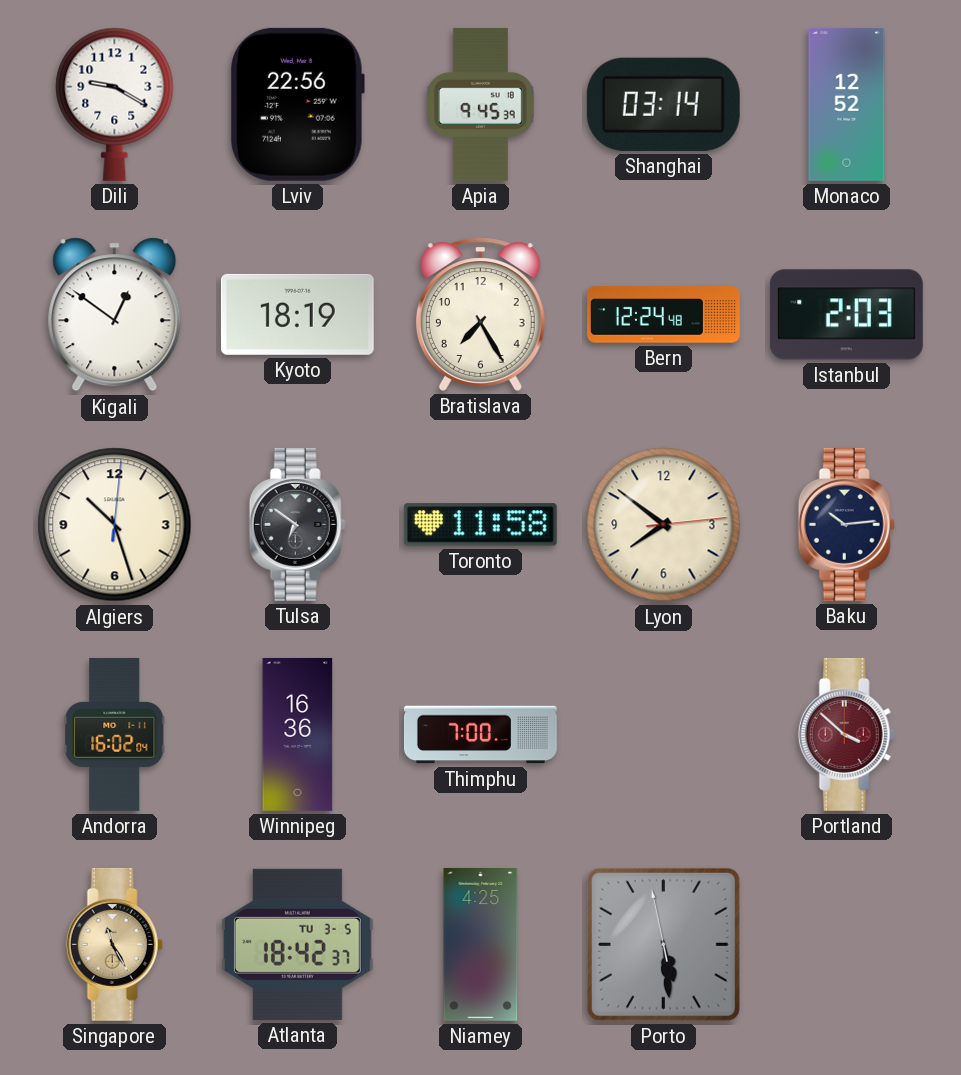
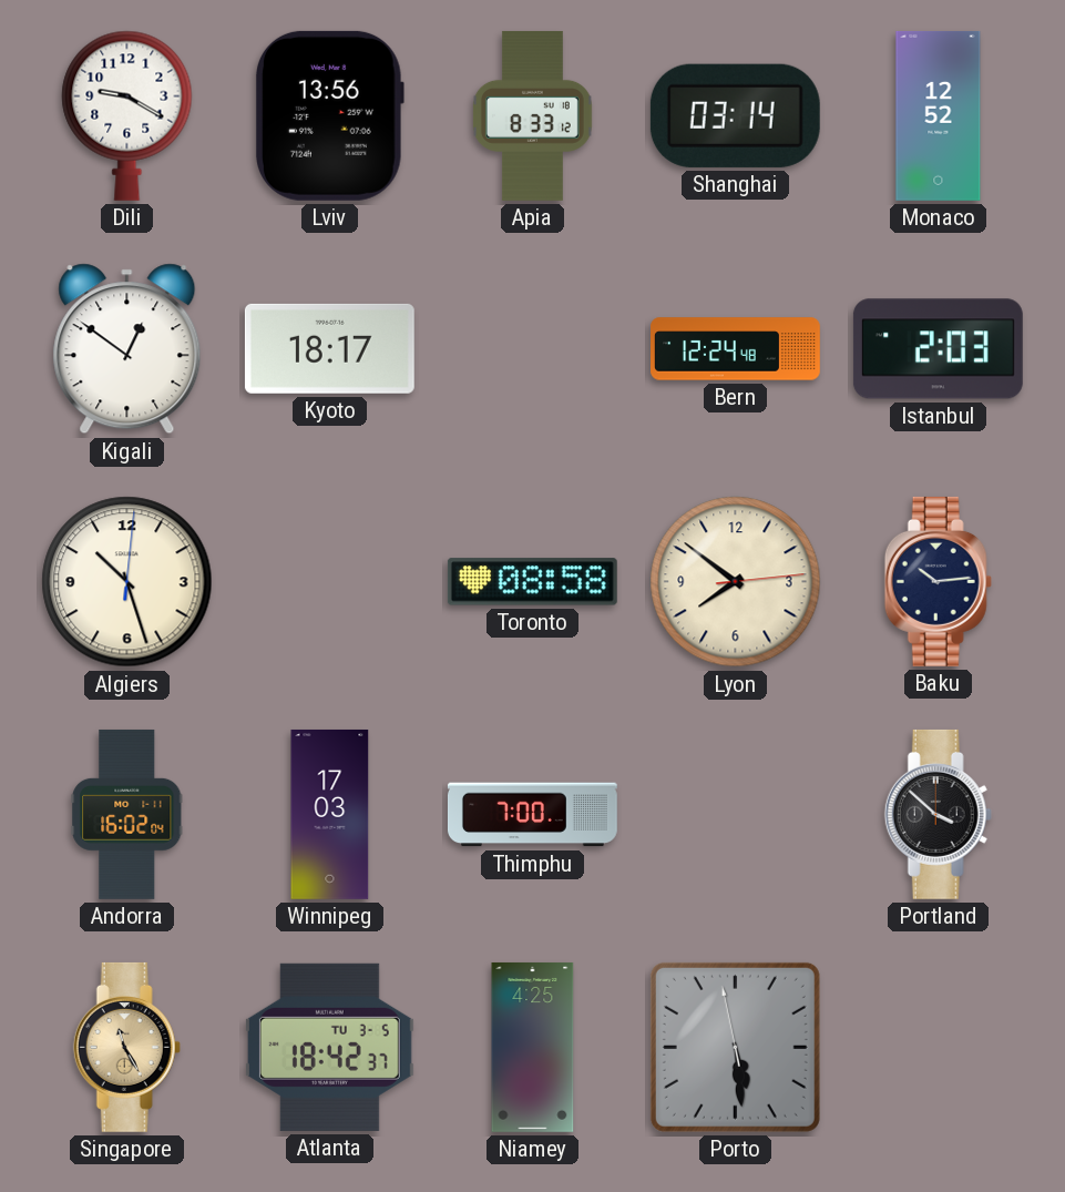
Lviv: 22:56 -> 13:56 (329, 115)
Apia: 9:45 -> 8:33 (532, 115)
Kyoto: 18:19 -> 18:17 (329, 348)
Bratislava: 7:25 -> none (480, 314)
Tulsa: 6:51 -> none (297, 524)
Toronto: 11:58 -> 08:58 (532, 582)
Winnipeg: 16:36 -> 17:03 (330, 814)
Portland dial: burgundy -> black (938, 814)
